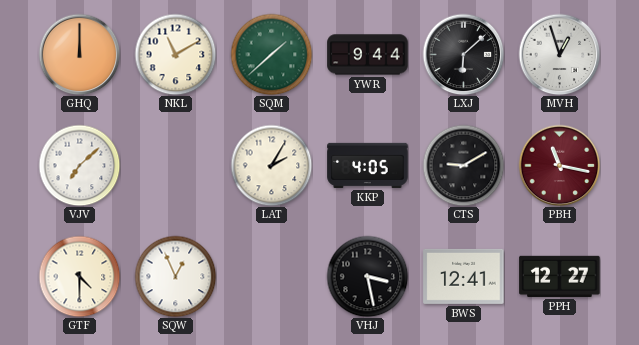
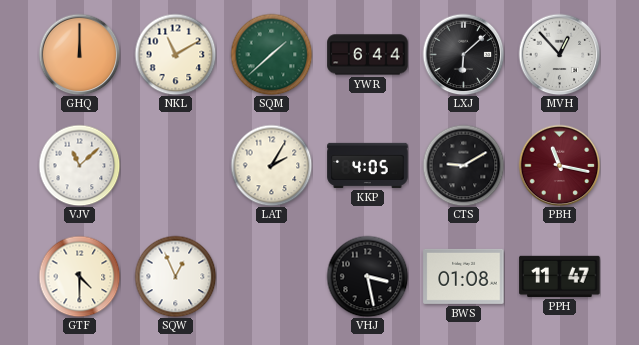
YWR: 9:44 -> 6:44 (368, 55)
MVH: 12:57 -> 12:53 (559, 54)
VJV: 7:08 -> 11:08 (79, 165)
BWS: 12:41 -> 01:08 (464, 276)
PPH: 12:27 -> 11:47 (560, 276)
